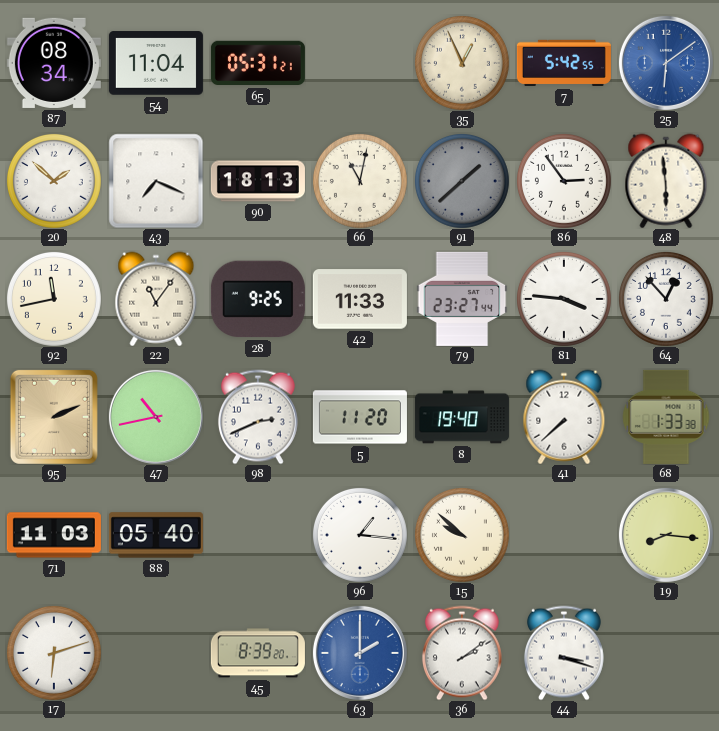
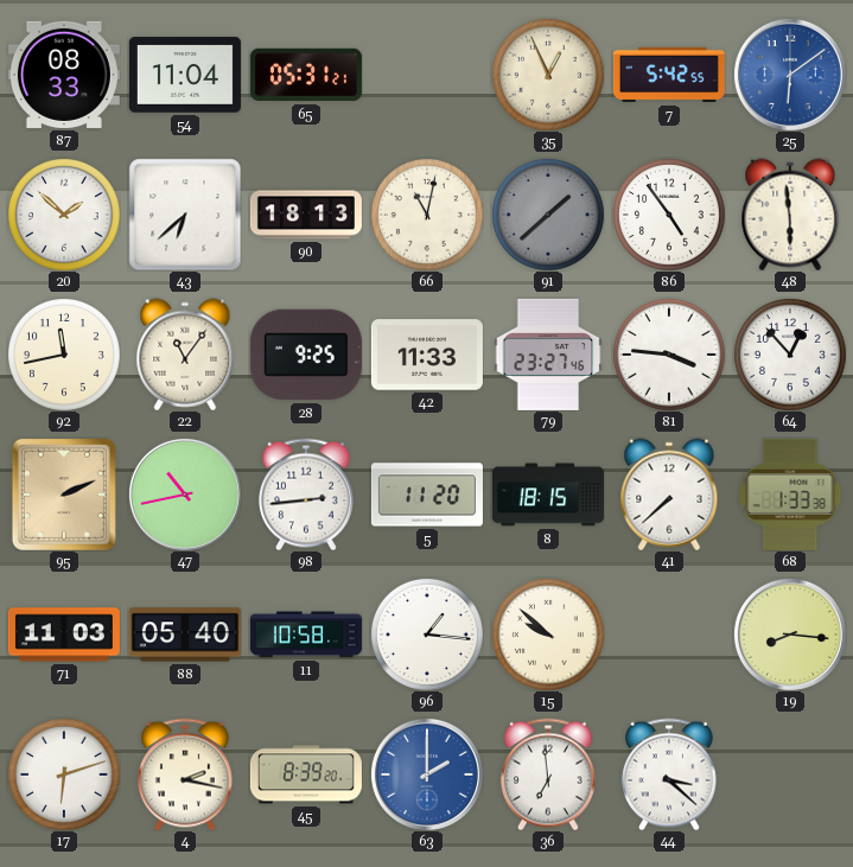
87: 08:34 -> 08:33 (64, 75)
43: 7:19 -> 6:38 (185, 215)
86: 2:54 -> 4:54 (669, 215)
79: 23:27:44 -> 23:27:46 (548, 355)
98: 2:41 -> 2:44 (306, 495)
8: 19:40 -> 18:15 (548, 495)
11: none -> 10:58 (306, 635)
4: none -> 2:17 (185, 774)
36: 2:09 -> 6:59 (548, 774)
44: 3:18 -> 3:22 (669, 774)
